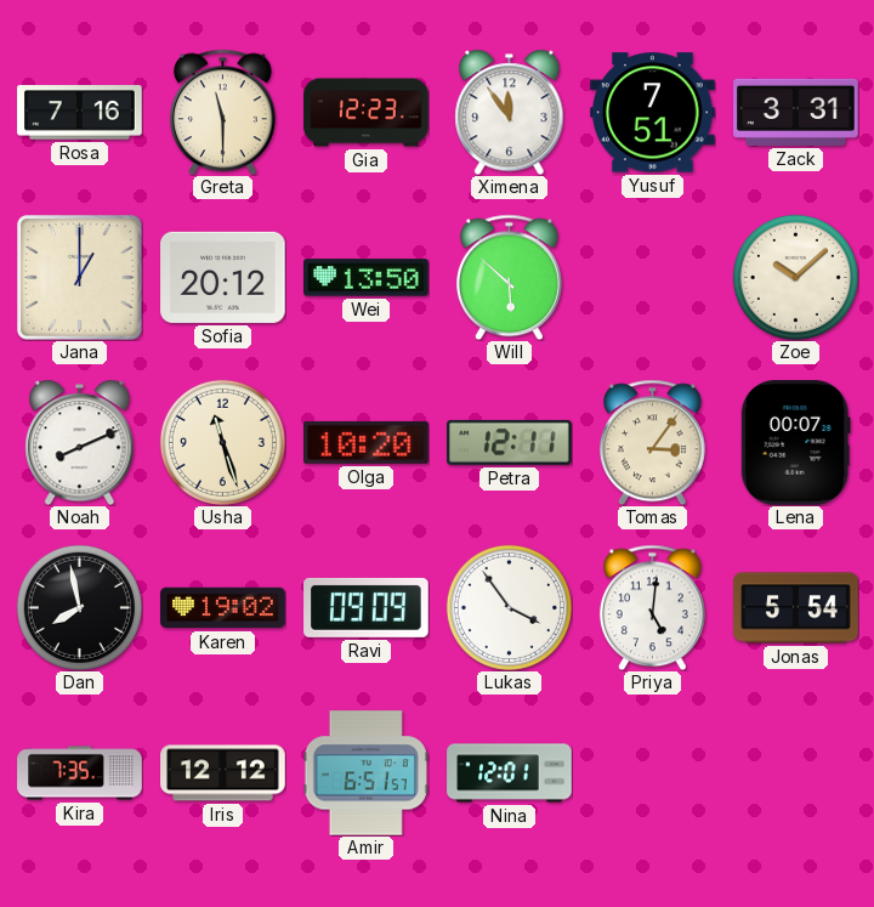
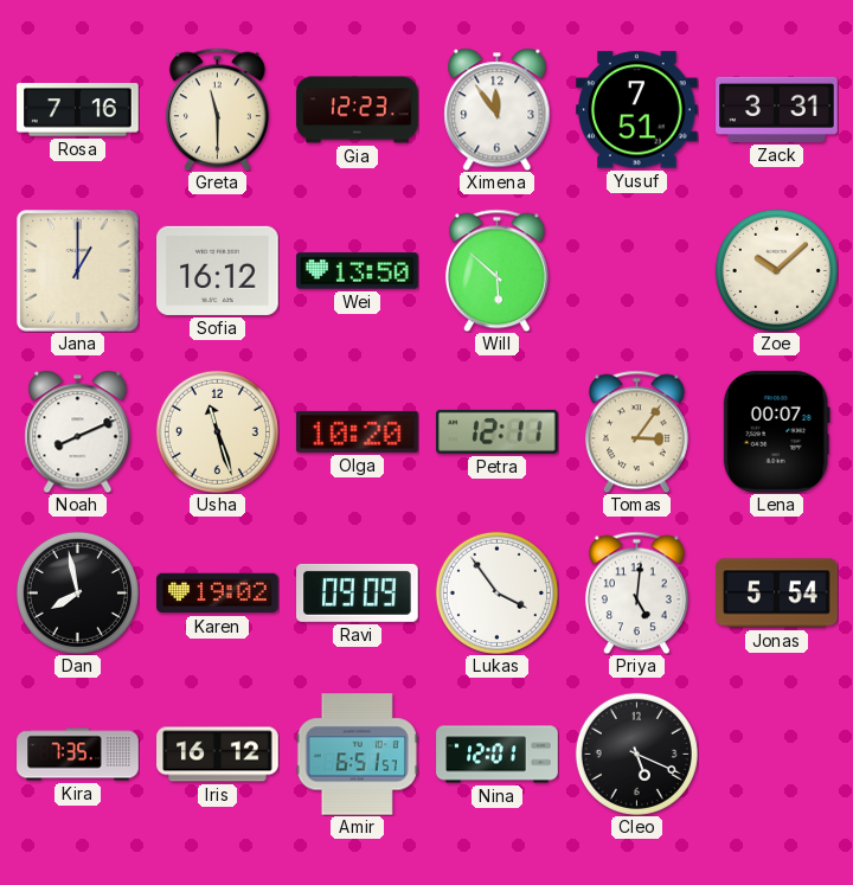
Sofia: 20:12 -> 16:12 (218, 270)
Iris: 12:12 -> 16:12 (218, 755)
Cleo: none -> 5:19 (636, 753)
